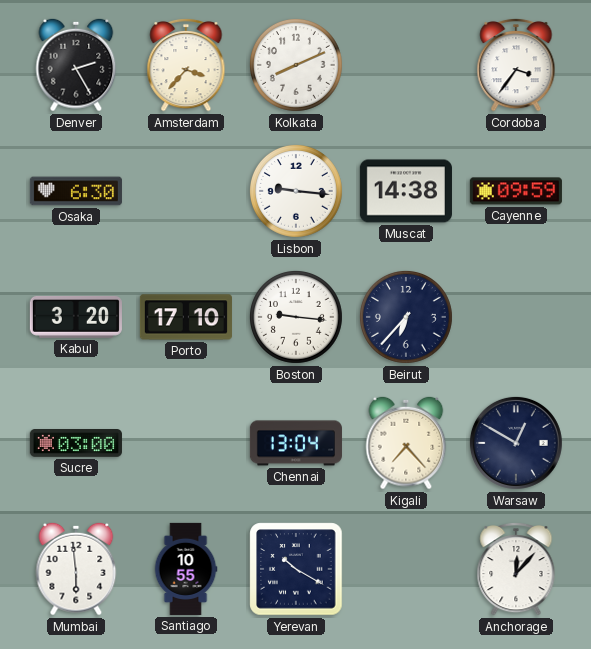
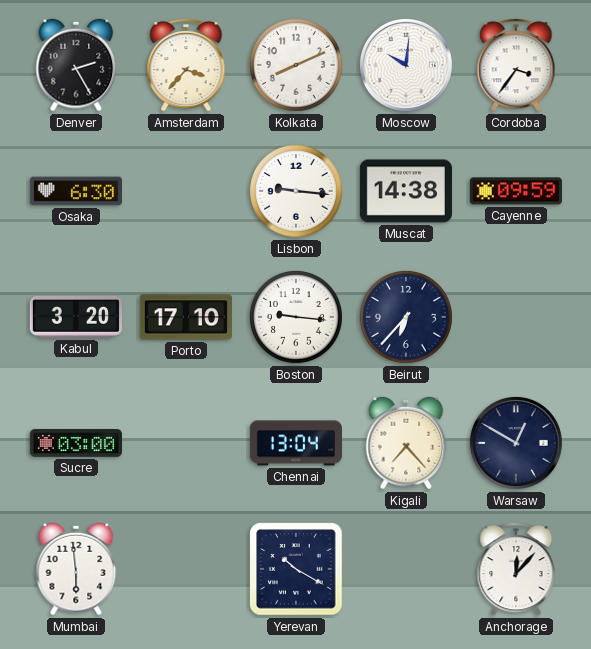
Moscow: none -> 10:01 (406, 65)
Santiago: 10:55 -> none (186, 569)
